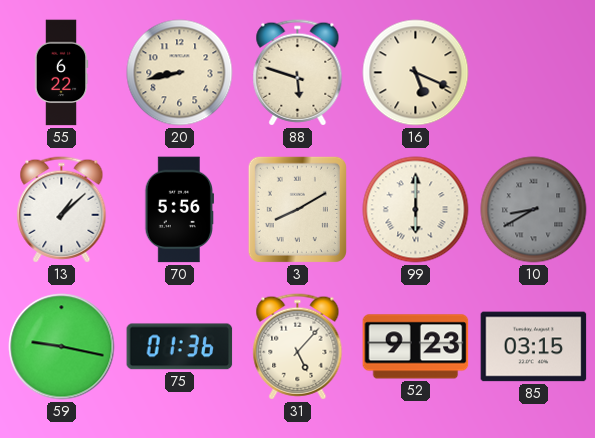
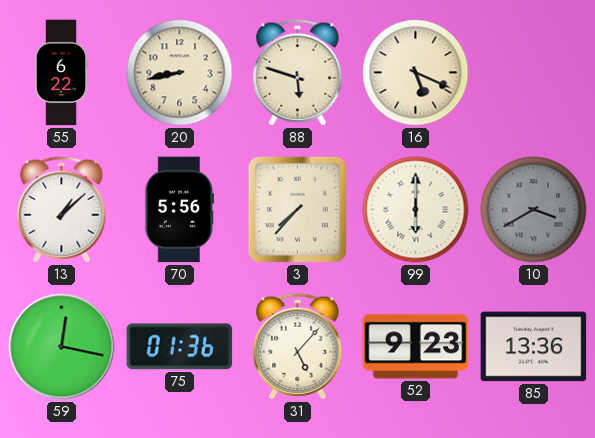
3: 8:10 -> 7:37 (297, 209)
10: 8:40 -> 3:40 (534, 210)
59: 9:17 -> 12:17 (62, 347)
85: 03:15 -> 13:36 (534, 347)
